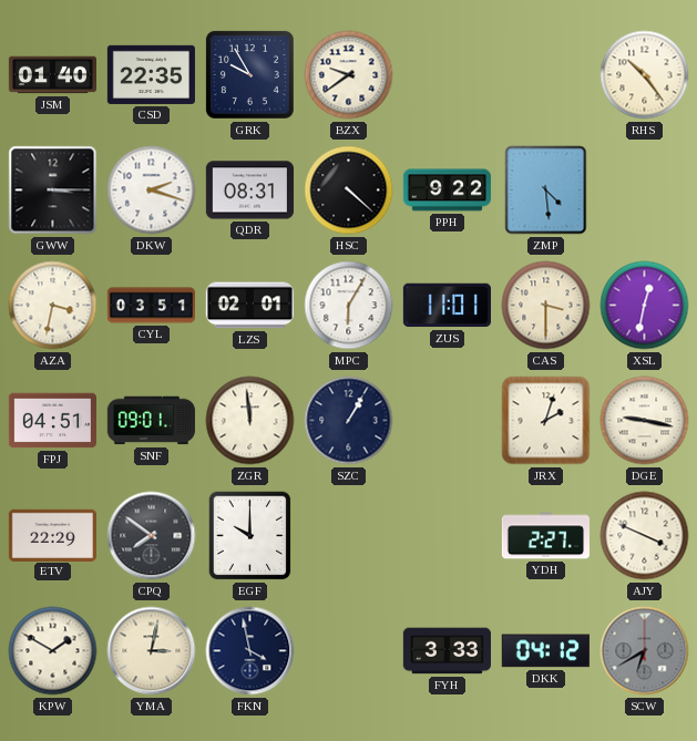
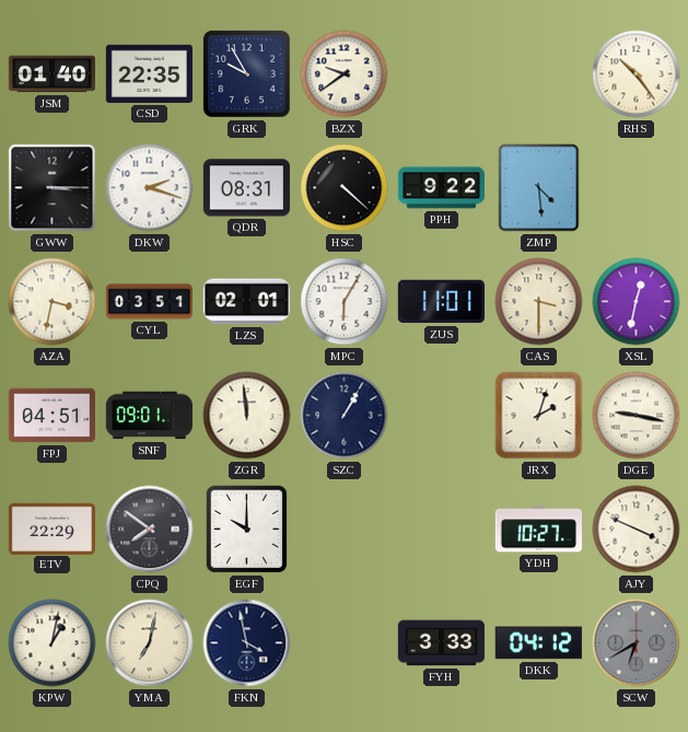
YDH: 2:27 -> 10:27 (538, 530)
KPW: 1:50 -> 1:02 (53, 643)
YMA: 3:02 -> 7:02 (150, 643)
